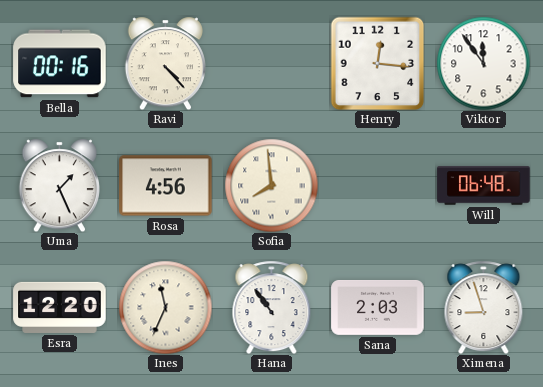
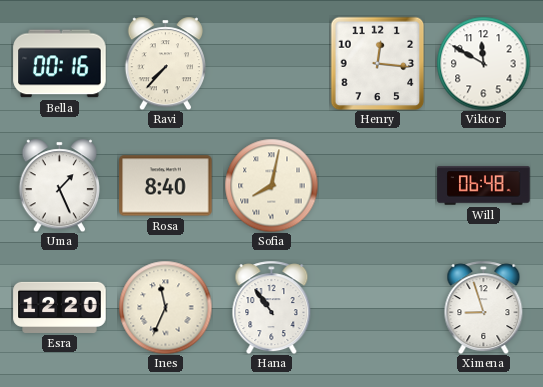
Ravi: 4:23 -> 7:37 (165, 63)
Viktor: 11:54 -> 11:50 (483, 63)
Rosa: 4:56 -> 8:40 (166, 186)
Sofia: 7:59 -> 8:02 (271, 185)
Sana: 2:03 -> none (378, 307)
